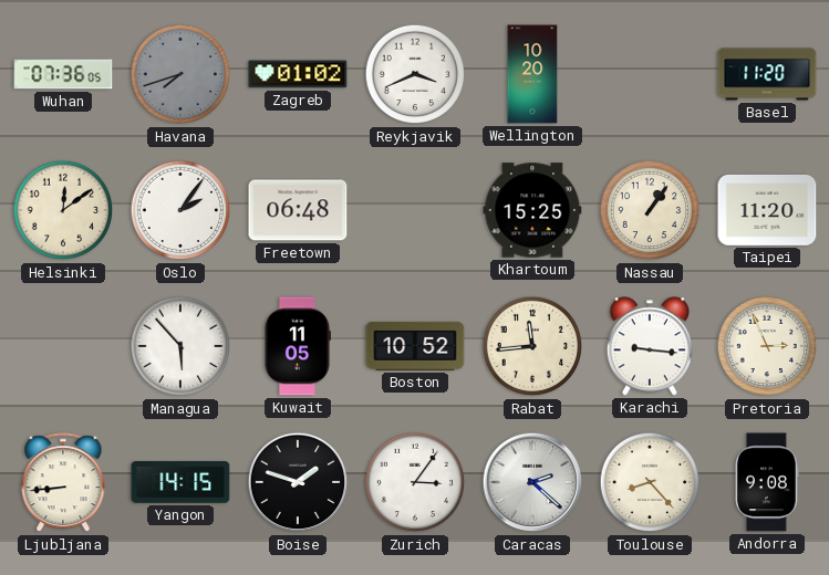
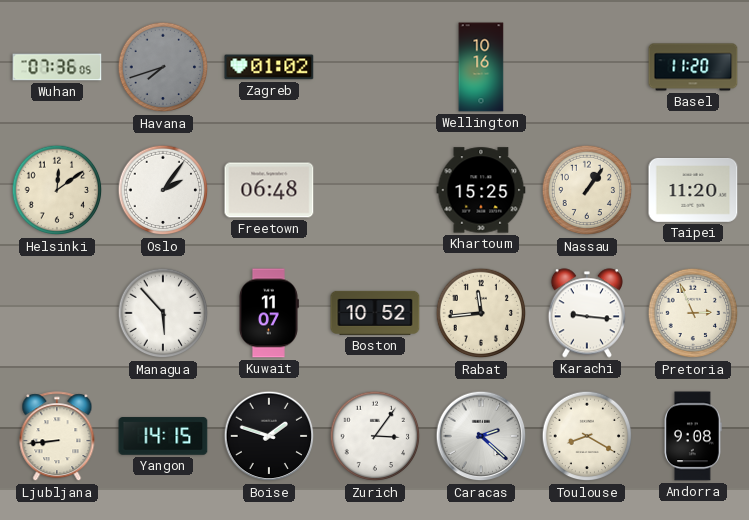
Reykjavik: 3:41 -> none (415, 74)
Wellington: 10:20 -> 10:16 (481, 67)
Kuwait: 11:05 -> 11:07 (268, 313)
Toulouse: 8:23 -> 8:20 (587, 436)
